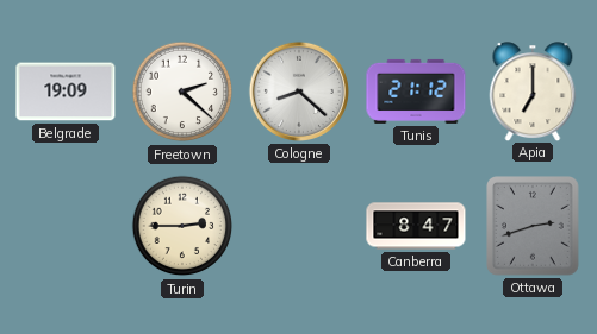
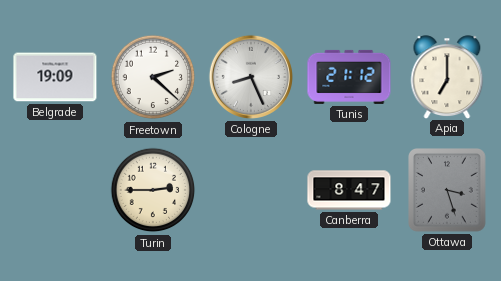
Cologne: 8:22 -> 8:26 (251, 77)
Ottawa: 2:42 -> 3:27 (448, 191)
